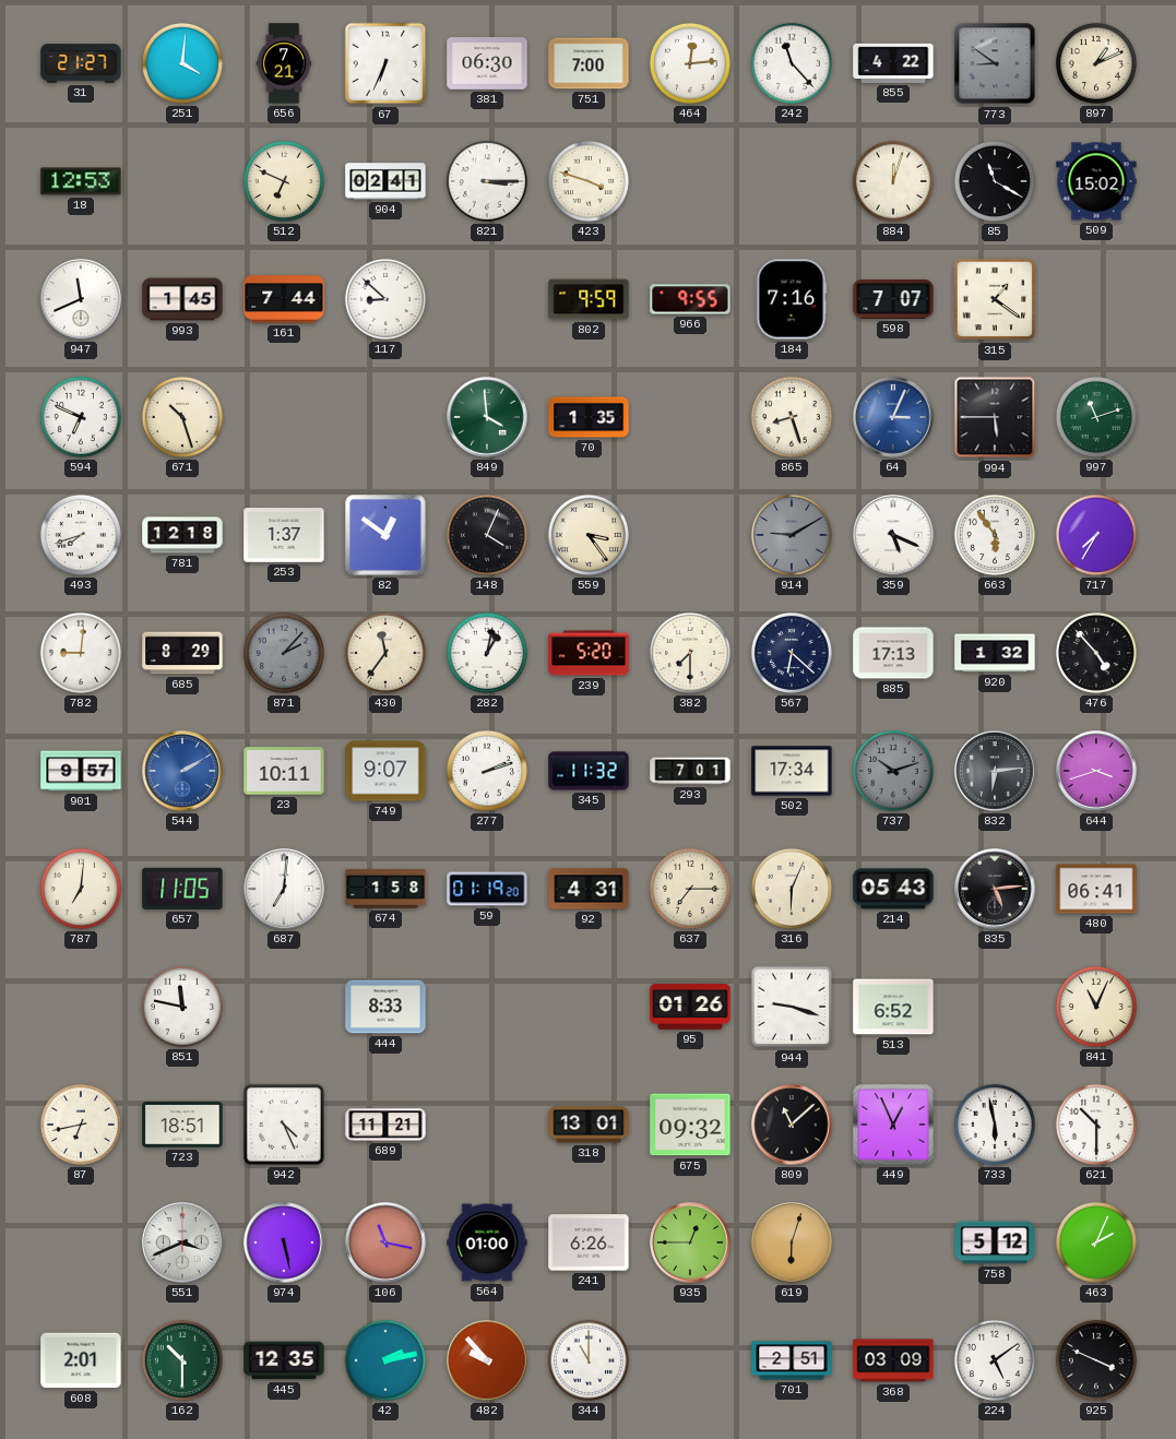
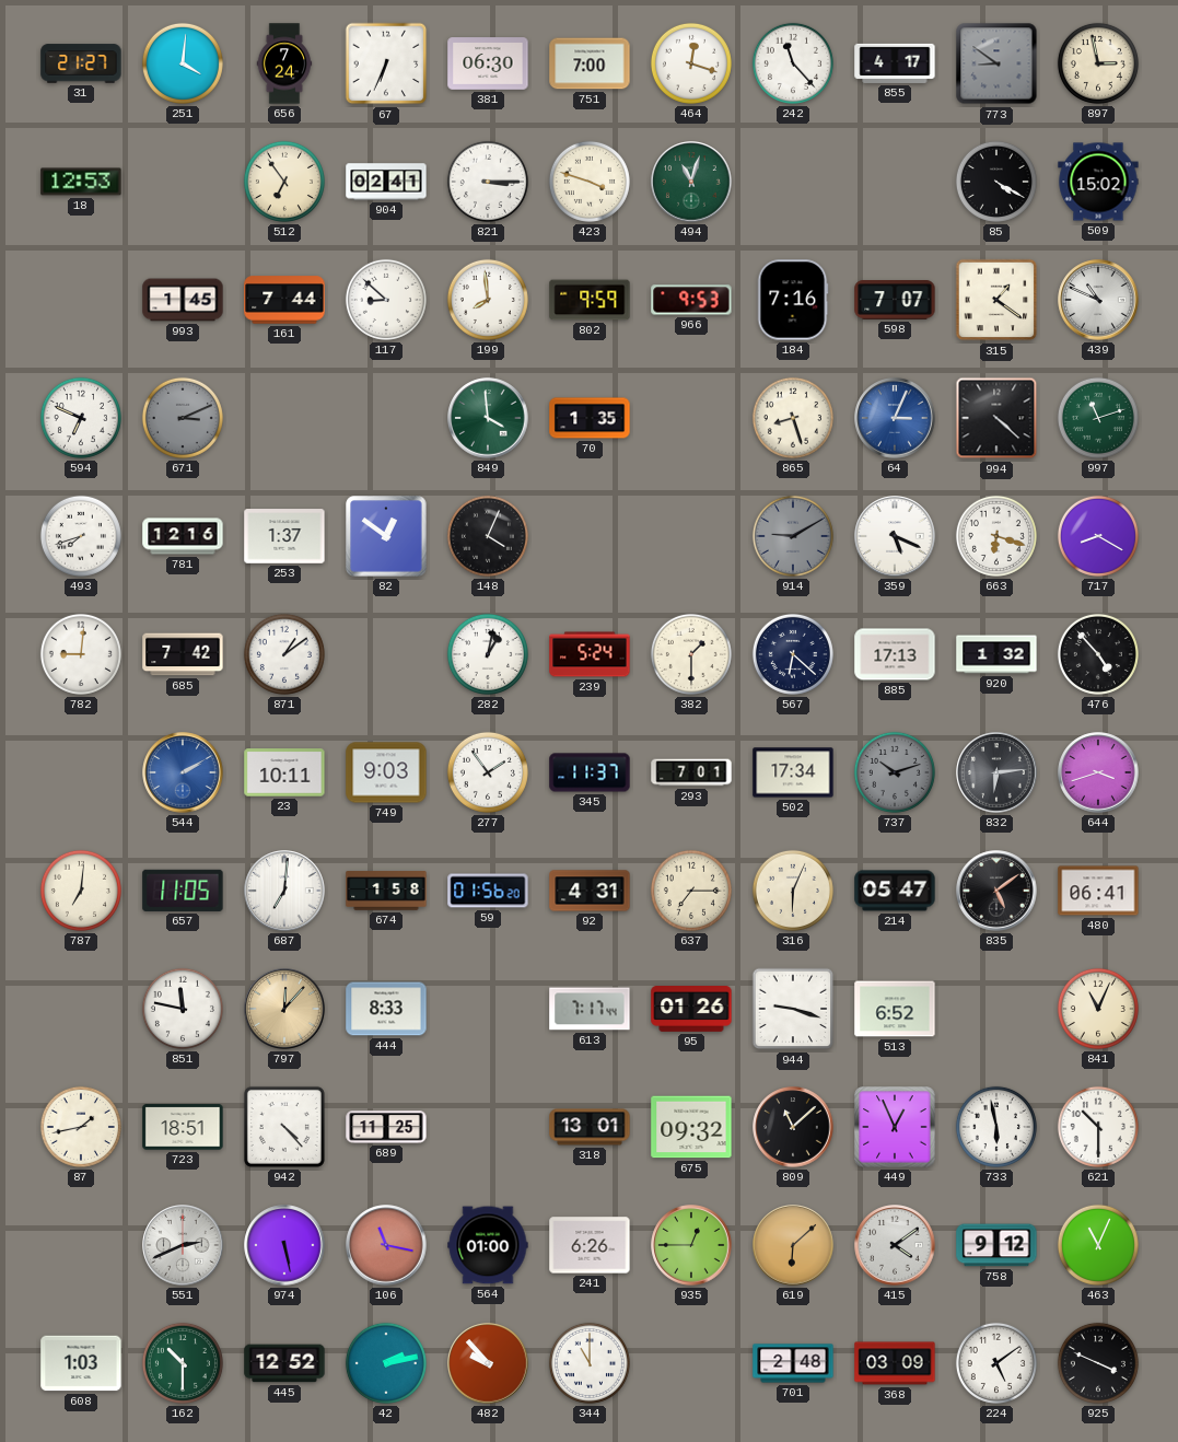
656: 7:21 -> 7:24 (284, 63)
464: 12:14 -> 12:18 (691, 63)
855: 4:22 -> 4:17 (895, 63)
897: 1:11 -> 2:58 (1098, 63)
512: 6:49 -> 6:54 (284, 182)
494: none -> 11:03 (691, 182)
884: 12:03 -> none (893, 181)
85: 11:20 -> 4:20 (996, 182)
947: 11:41 -> none (81, 299)
199: none -> 7:59 (488, 300)
966: 9:55 -> 9:53 (691, 300)
439: none -> 10:49 (1098, 300)
671: 10:27 -> 3:11 (183, 418)
671 dial: cream -> grey (183, 418)
994: 5:45 -> 4:22 (996, 418)
781: 12:18 -> 12:16 (183, 536)
559: 3:24 -> none (589, 535)
663: 5:54 -> 6:18 (996, 536)
717: 7:35 -> 8:20 (1098, 536)
685: 8:29 -> 7:42 (183, 654)
871: 2:07 -> 1:09 (284, 654)
871 dial: grey -> white (284, 654)
430: 11:36 -> none (385, 653)
239: 5:20 -> 5:24 (590, 654)
382: 7:30 -> 1:30 (691, 654)
901: 9:57 -> none (81, 771)
749: 9:07 -> 9:03 (386, 772)
277: 2:12 -> 1:54 (488, 772)
345: 11:32 -> 11:37 (590, 772)
59: 01:19 -> 01:56 (488, 891)
214: 05:43 -> 05:47 (895, 891)
835: 5:14 -> 5:09 (996, 891)
797: none -> 12:07 (284, 1009)
613: none -> 7:17 (590, 1009)
87: 6:43 -> 1:43 (81, 1127)
942: 4:26 -> 4:23 (284, 1127)
689: 11:21 -> 11:25 (386, 1127)
551: 3:41 -> 2:41 (183, 1245)
619: 6:03 -> 6:08 (793, 1245)
415: none -> 4:09 (895, 1245)
758: 5:12 -> 9:12 (996, 1245)
463: 2:04 -> 11:04 (1098, 1245)
608: 2:01 -> 1:03 (81, 1363)
445: 12:35 -> 12:52 (284, 1363)
701: 2:51 -> 2:48 (793, 1363)
